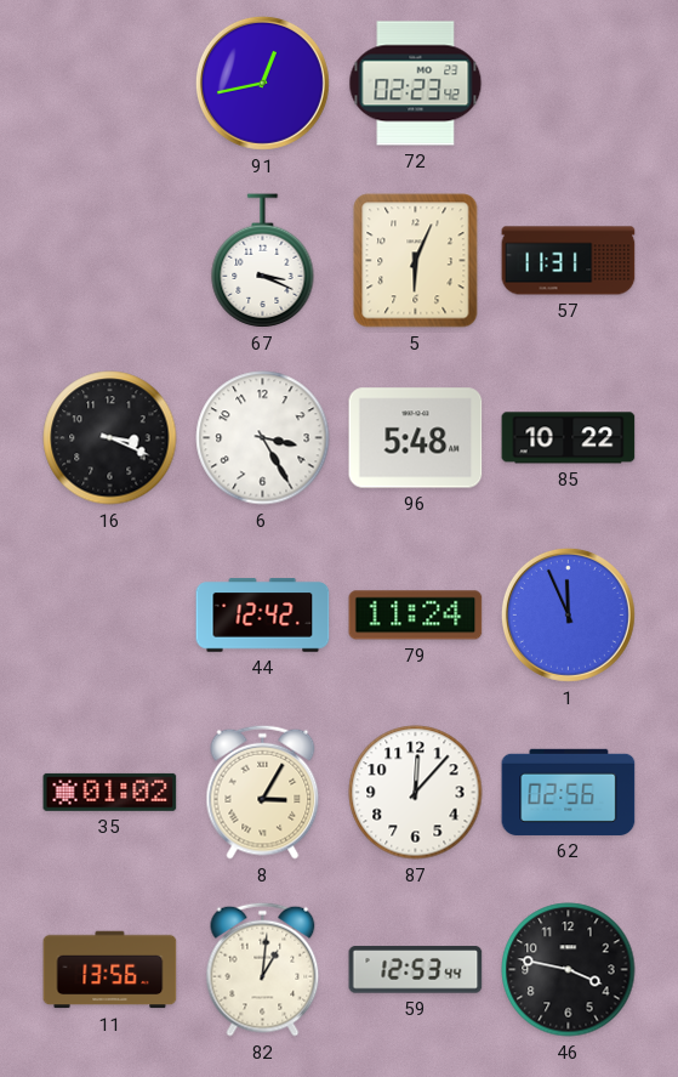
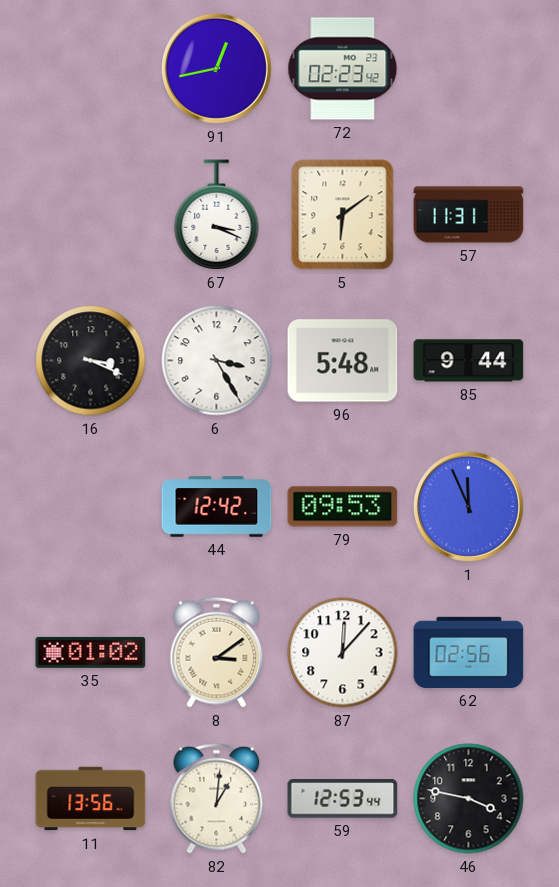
5: 6:04 -> 6:09 (343, 215)
85: 10:22 -> 9:44 (469, 361)
79: 11:24 -> 09:53 (343, 507)
8: 3:05 -> 3:09 (217, 652)
